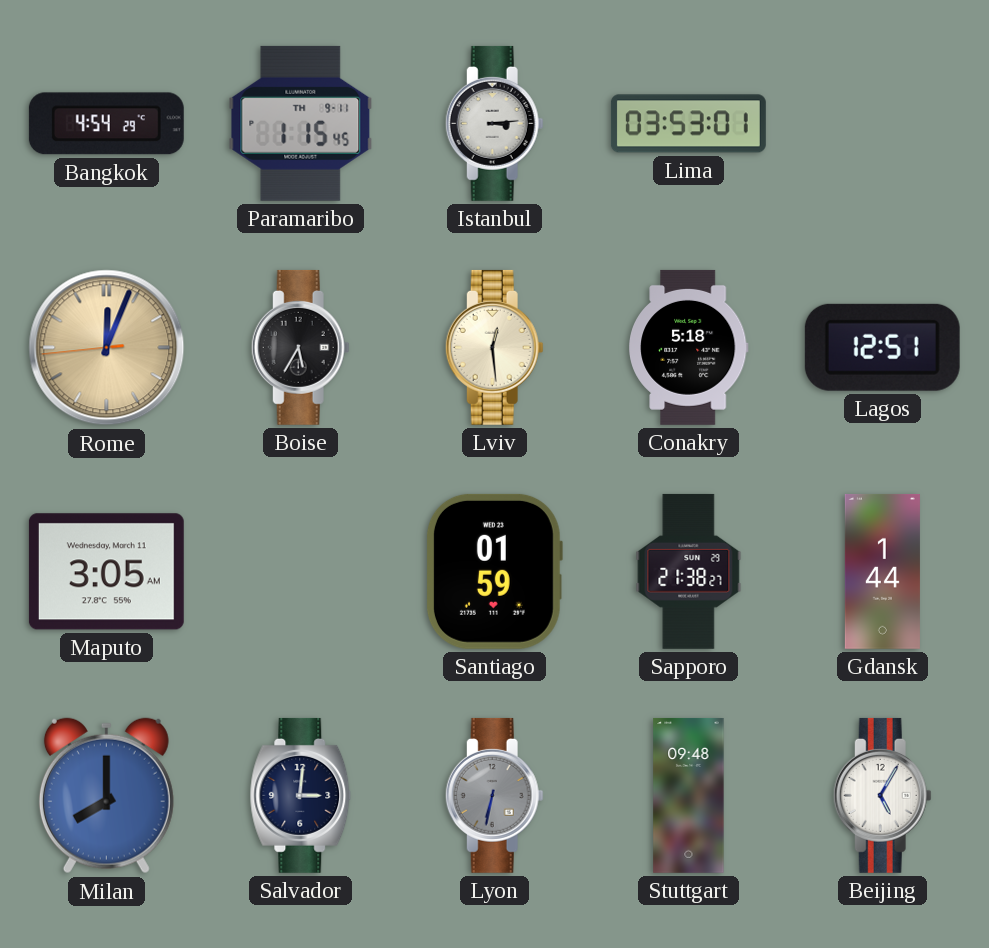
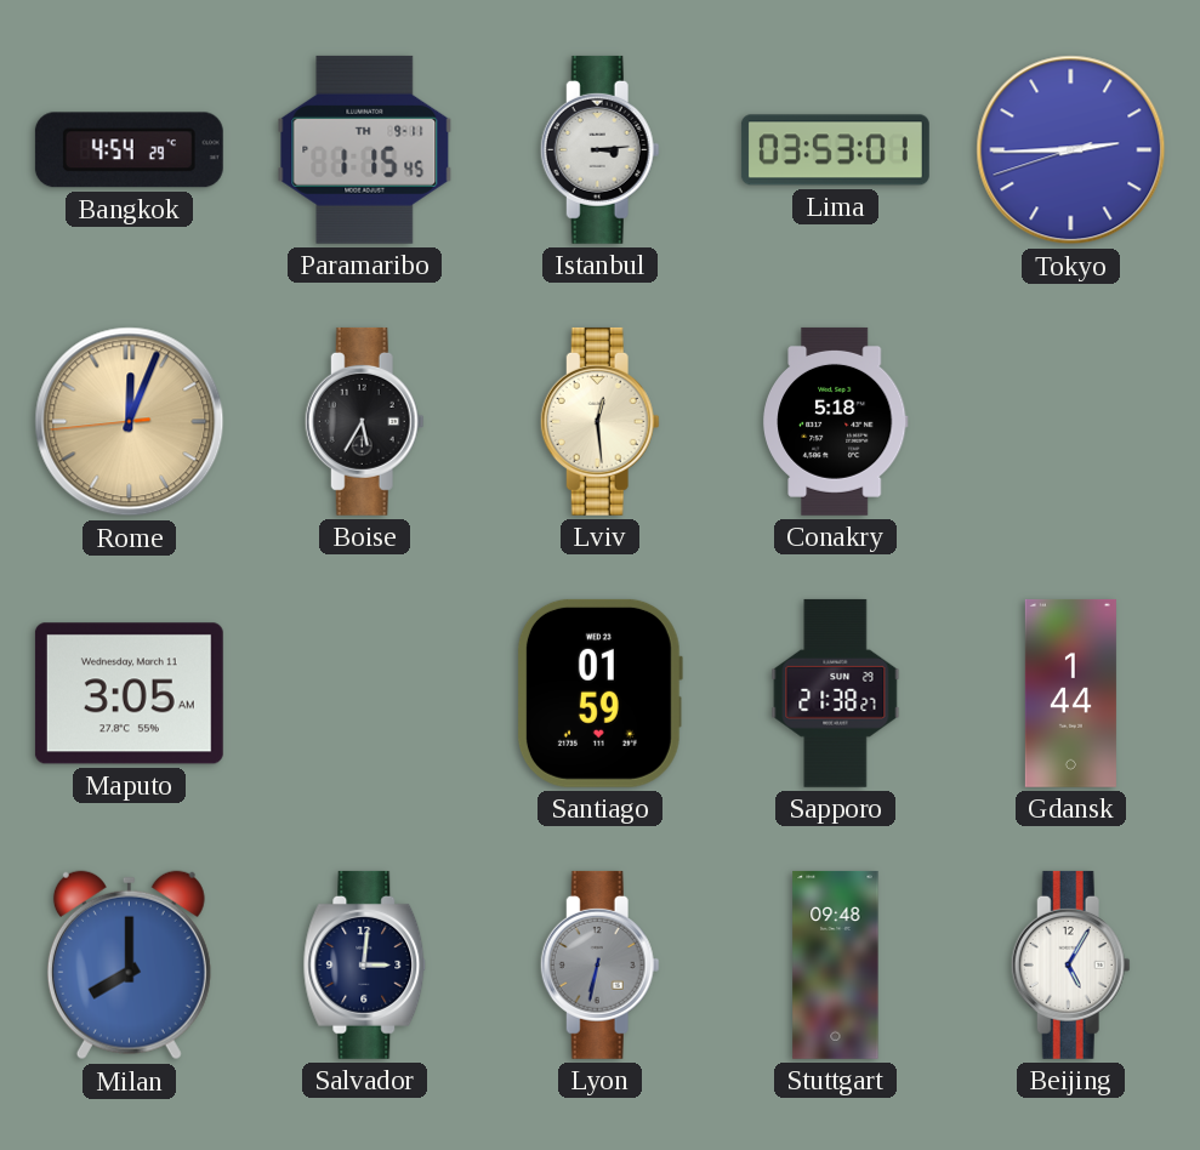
Tokyo: none -> 2:44 (1071, 150)
Lagos: 12:51 -> none (882, 347)
